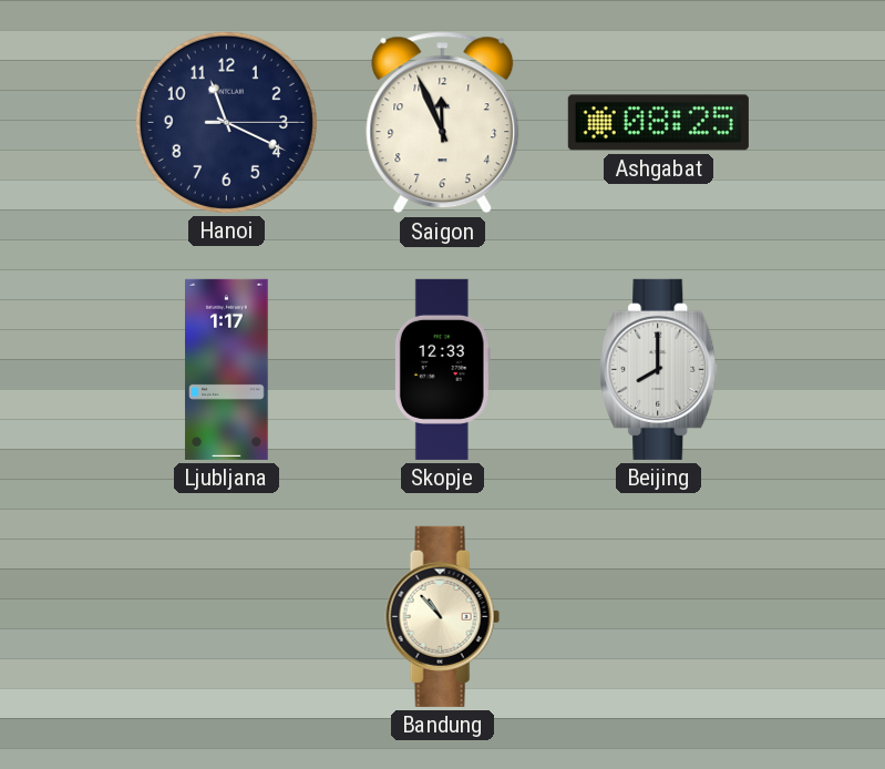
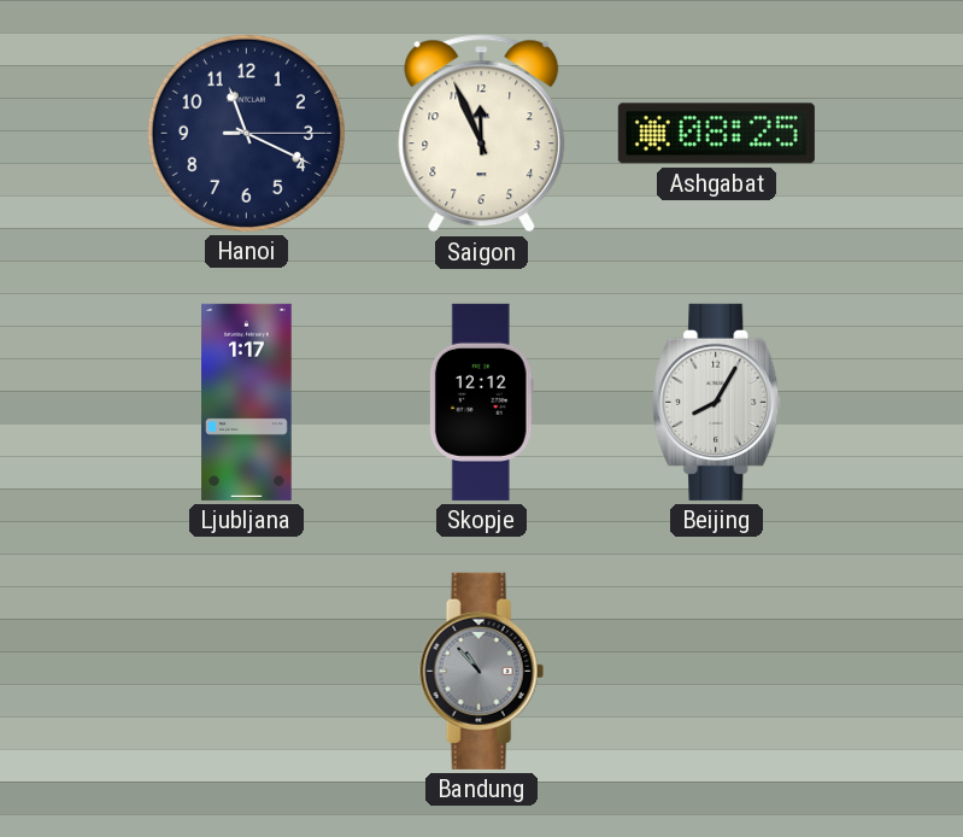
Skopje: 12:33 -> 12:12 (481, 402)
Beijing: 8:00 -> 8:05 (717, 402)
Bandung dial: cream -> grey (481, 671)
